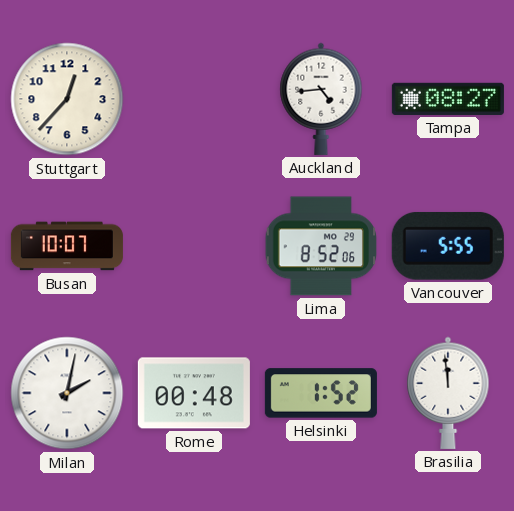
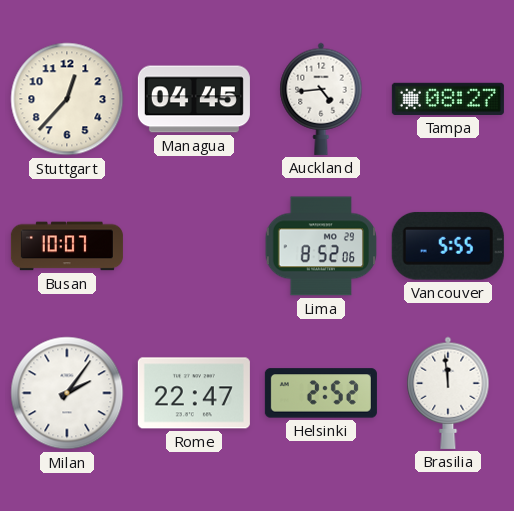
Managua: none -> 04:45 (194, 99)
Milan: 2:02 -> 2:06 (67, 393)
Rome: 00:48 -> 22:47 (194, 393)
Helsinki: 1:52 -> 2:52 (321, 393)
